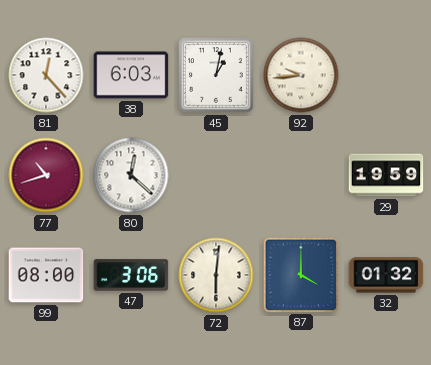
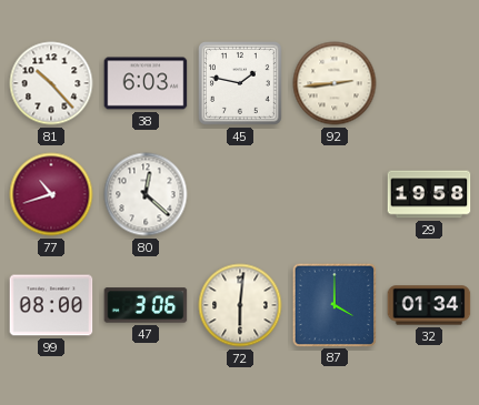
81: 12:23 -> 10:23 (51, 83)
45: 1:02 -> 1:47 (241, 84)
92: 9:44 -> 2:44 (335, 83)
29: 19:59 -> 19:58 (429, 194)
32: 01:32 -> 01:34 (429, 305)
